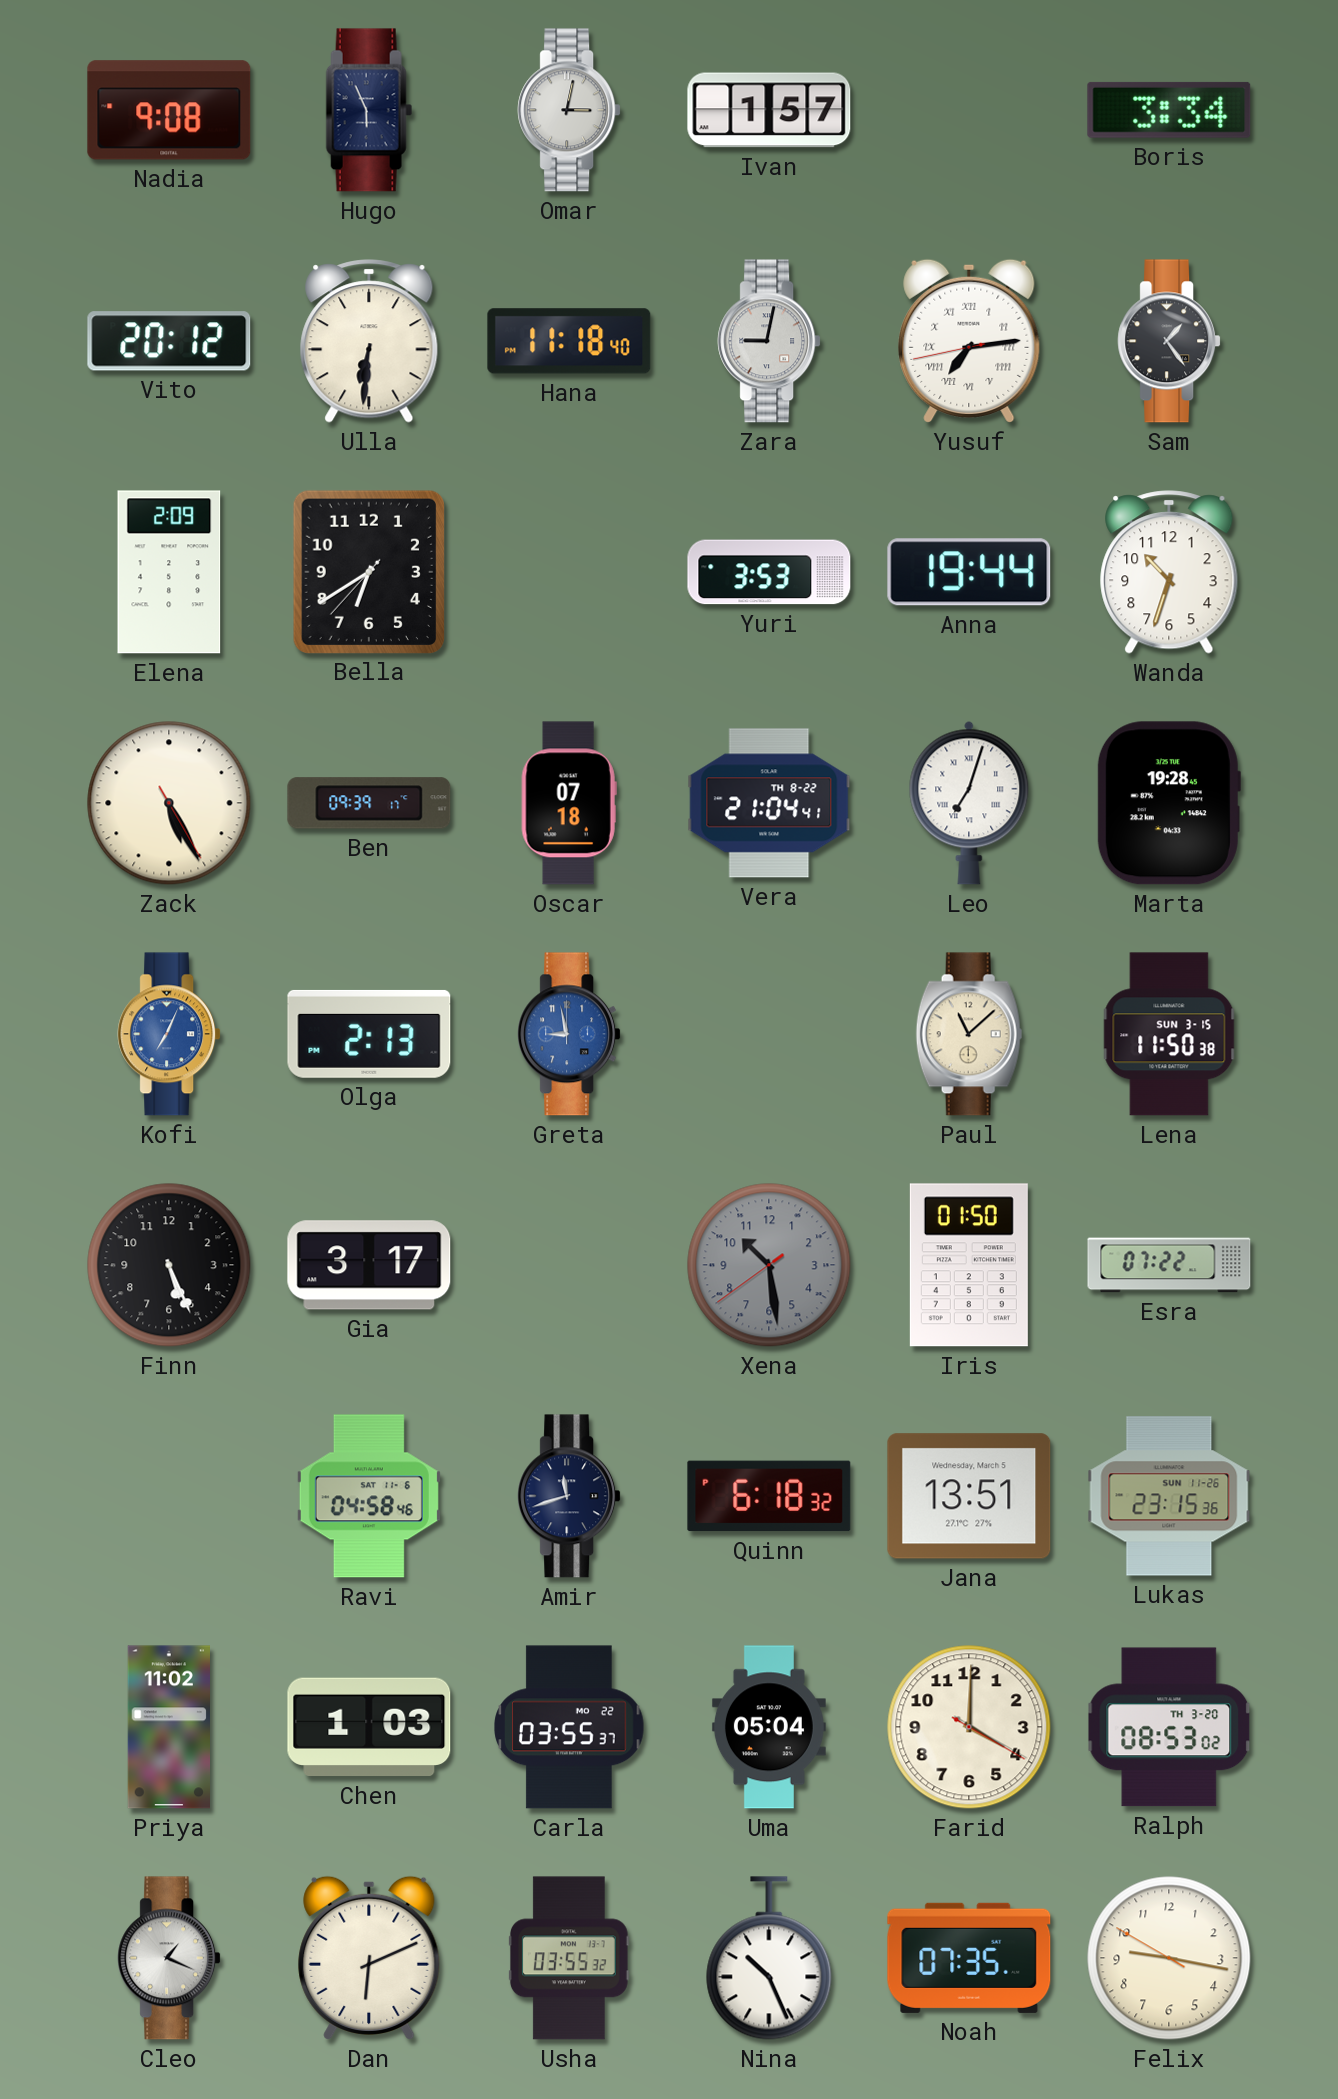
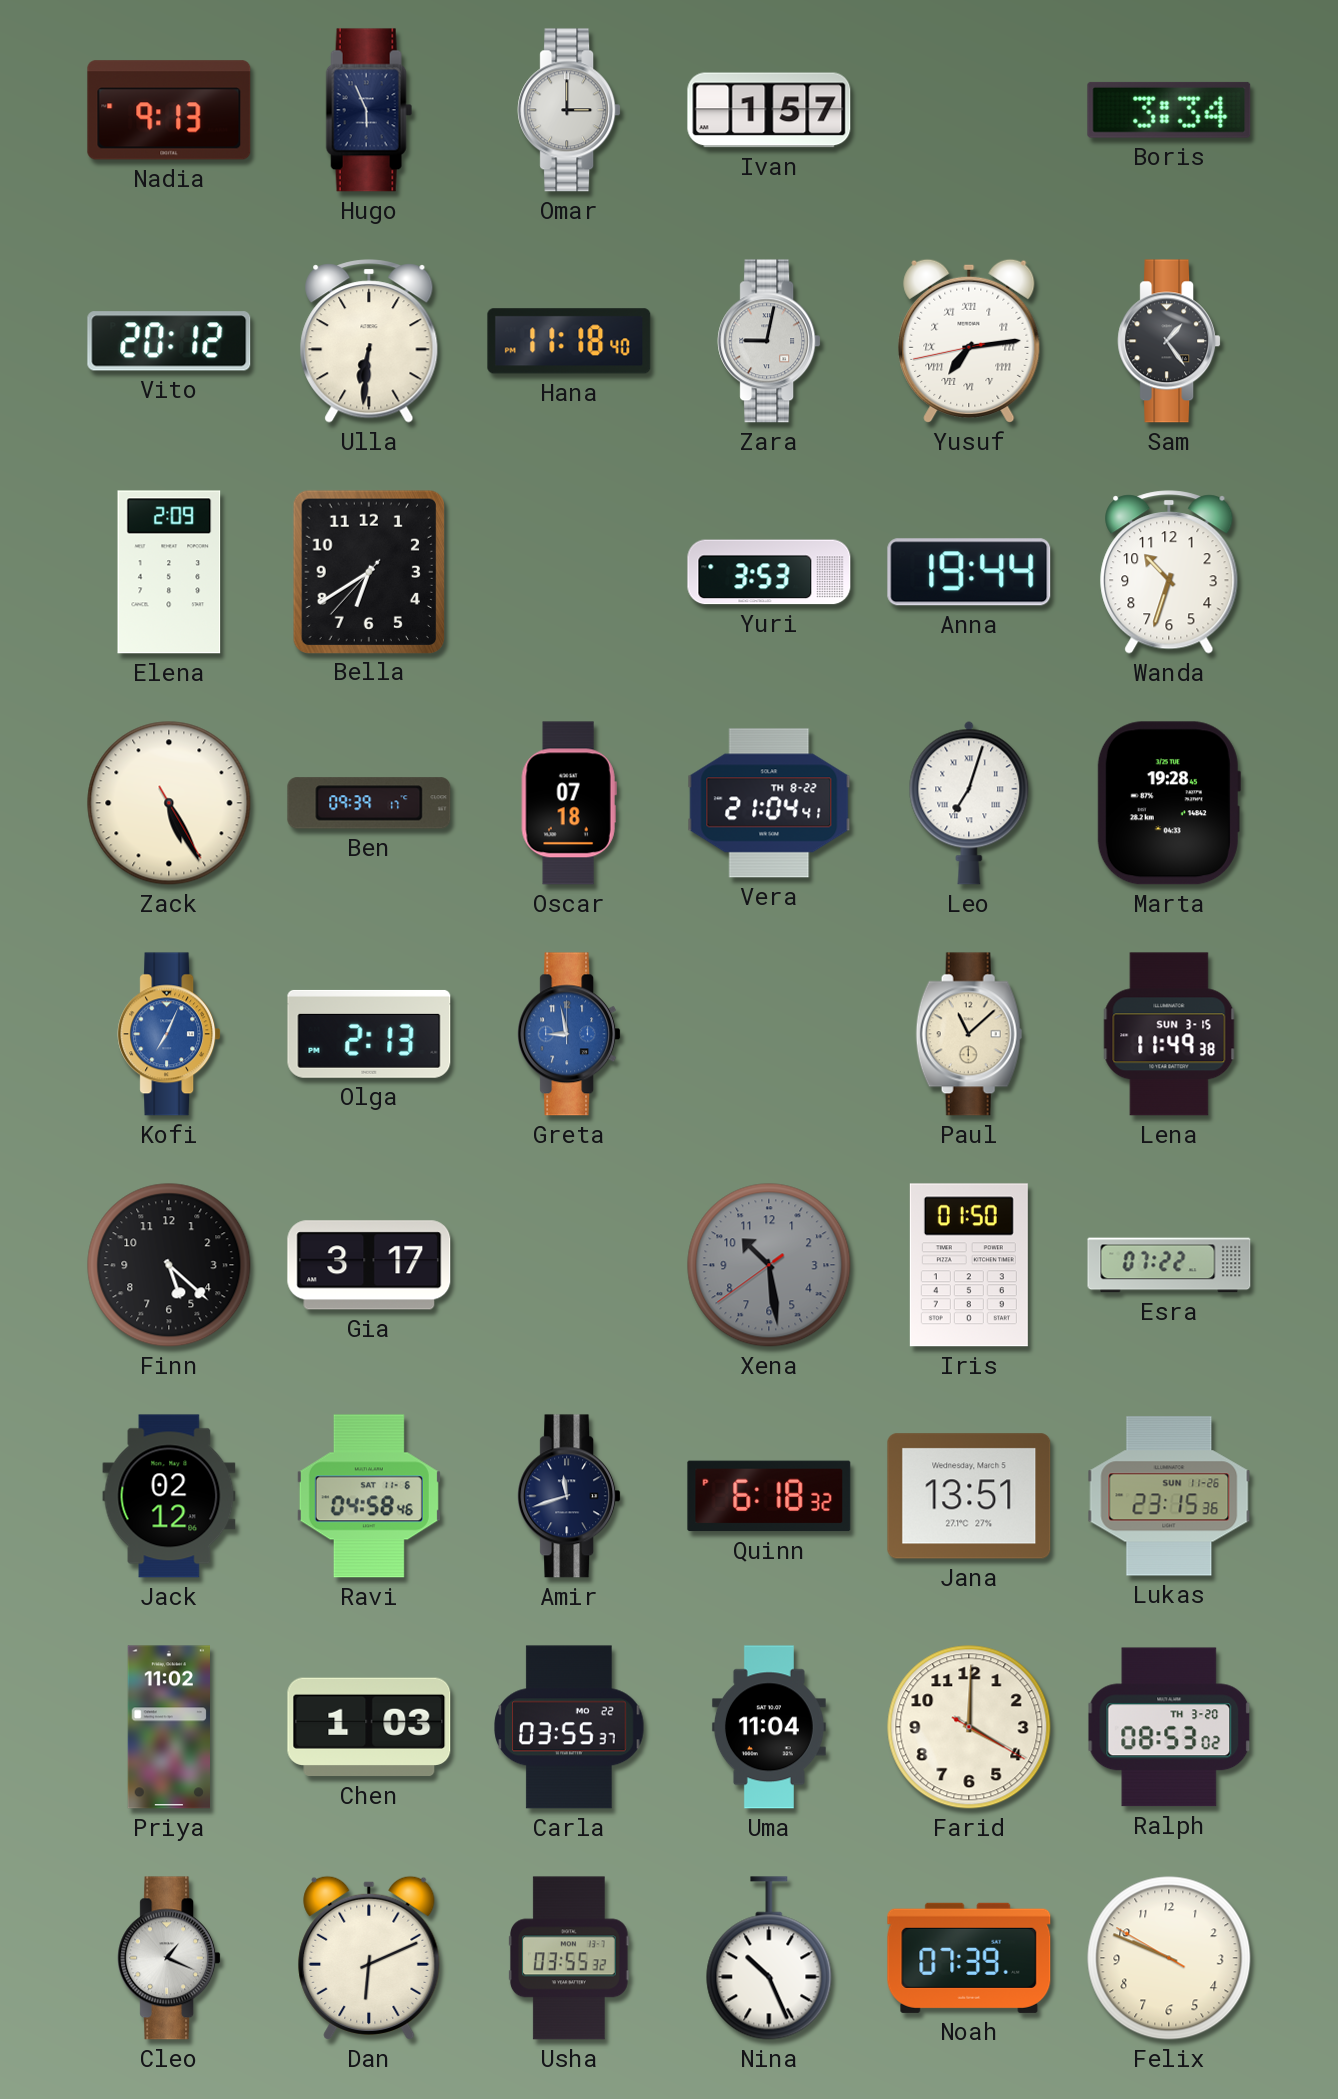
Nadia: 9:08 -> 9:13 (169, 110)
Omar: 3:02 -> 3:00 (569, 110)
Lena: 11:50 -> 11:49 (1169, 1034)
Finn: 5:26 -> 5:22 (169, 1265)
Jack: none -> 02:12 (169, 1496)
Uma: 05:04 -> 11:04 (769, 1727)
Noah: 07:35 -> 07:39 (969, 1958)
Felix: 9:16 -> 9:48 (1169, 1958)
